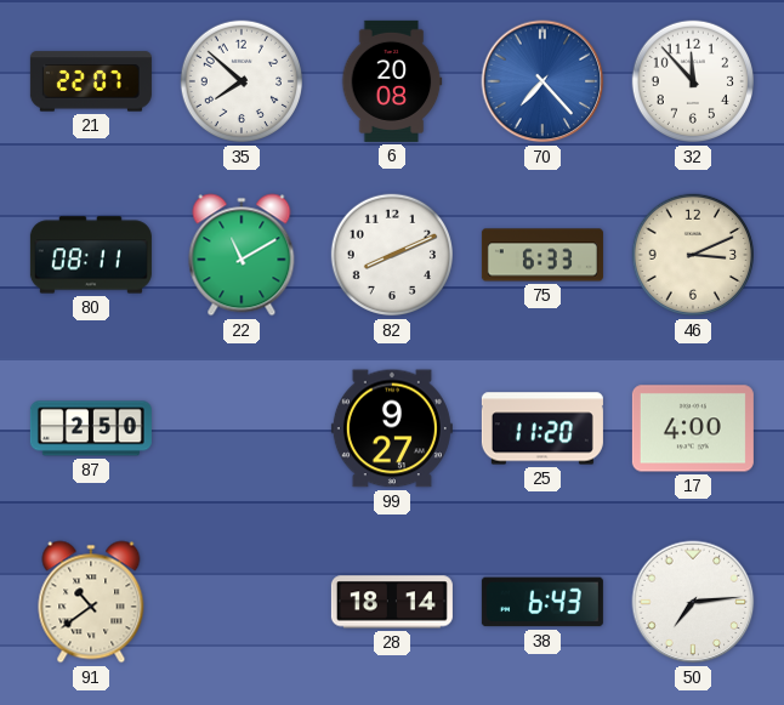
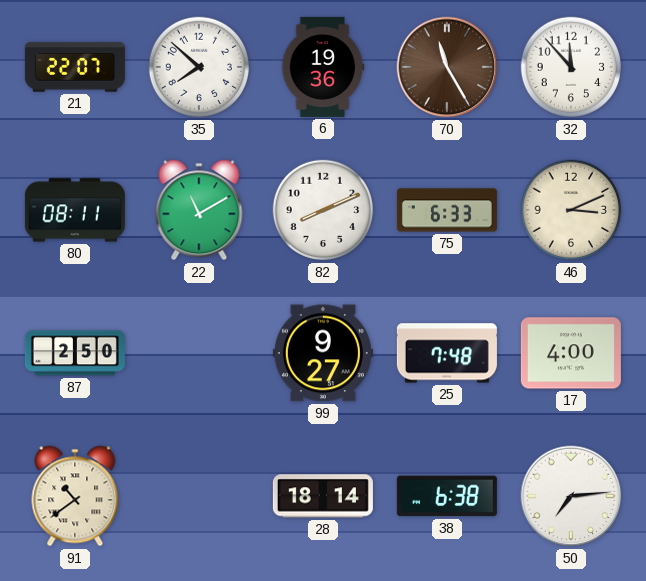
6: 20:08 -> 19:36 (323, 67)
70: 7:23 -> 11:25 (447, 67)
70 dial: blue -> brown (447, 67)
25: 11:20 -> 7:48 (447, 353)
38: 6:43 -> 6:38 (447, 496)
